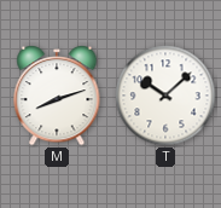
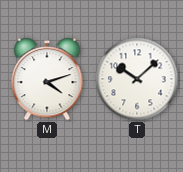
M: 8:12 -> 4:12 (47, 80)
